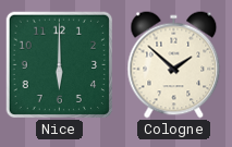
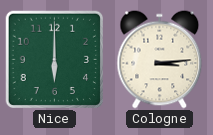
Cologne: 1:52 -> 3:14 (160, 60)
